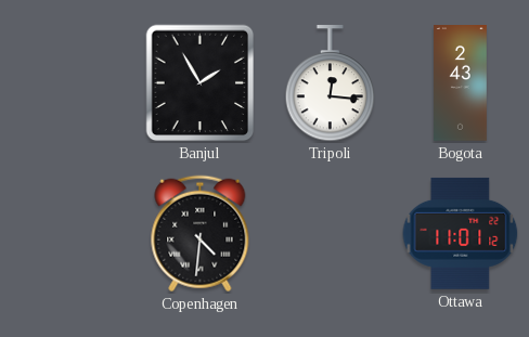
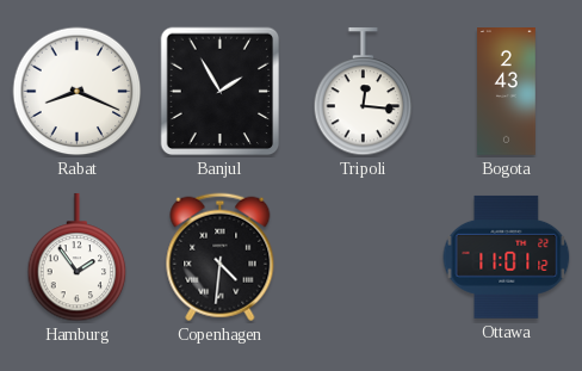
Rabat: none -> 8:19 (78, 92)
Hamburg: none -> 1:54 (78, 258)
